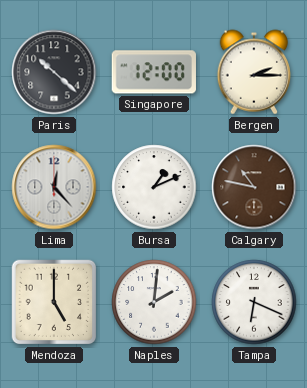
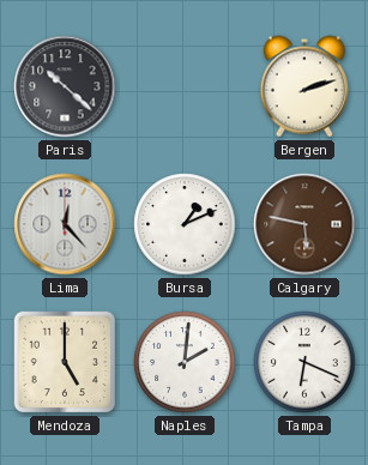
Singapore: 12:00 -> none (153, 72)
Bergen: 2:15 -> 2:12 (303, 86)
Calgary: 10:47 -> 5:47 (304, 224)
